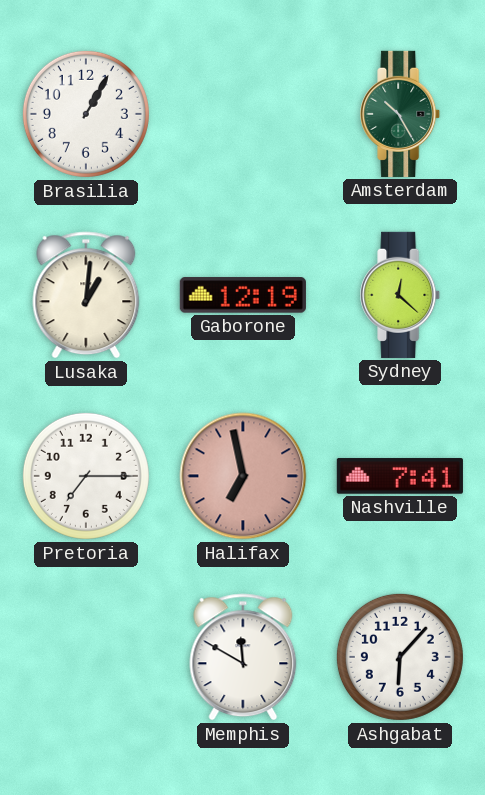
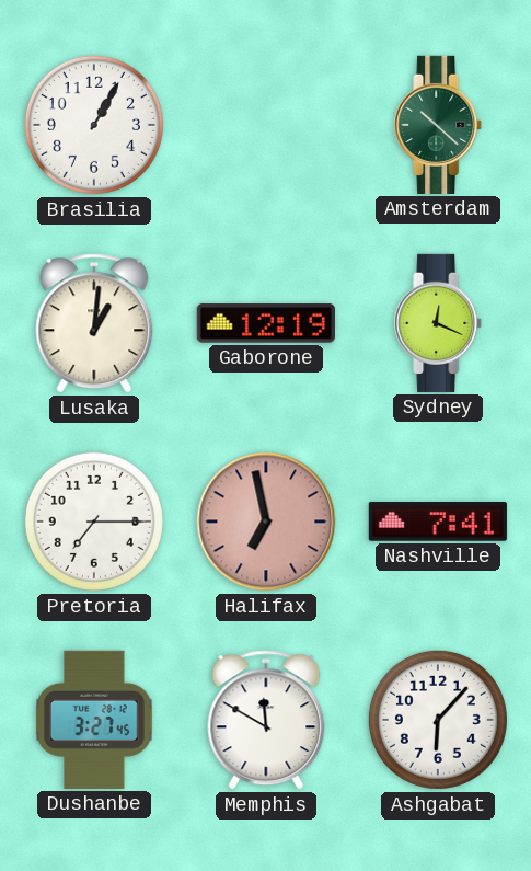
Amsterdam: 10:25 -> 10:22 (439, 125)
Sydney: 12:22 -> 12:19 (439, 323)
Dushanbe: none -> 3:27 (95, 720)
